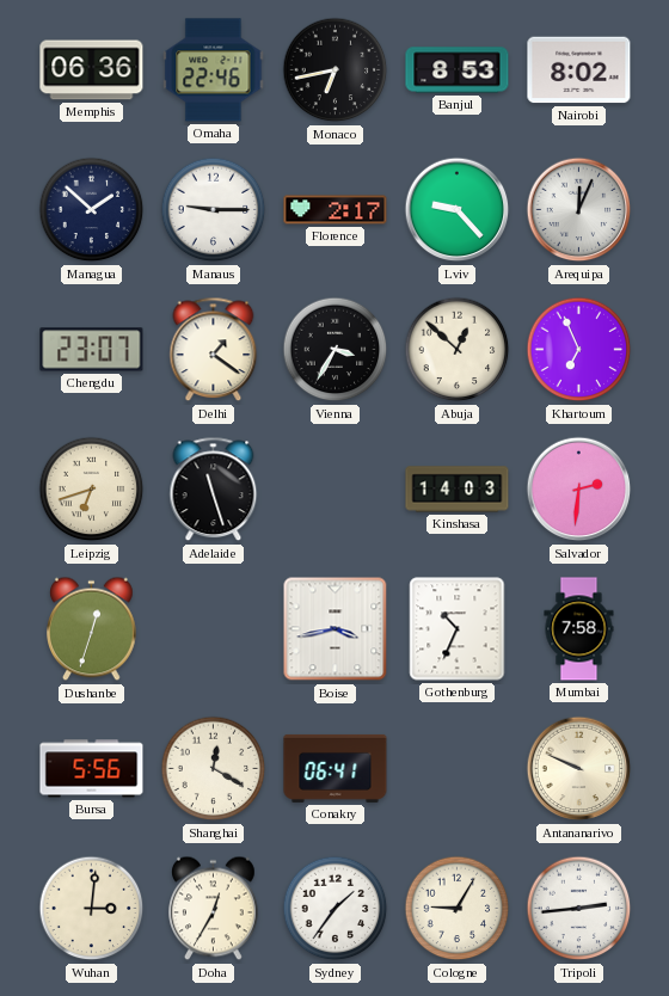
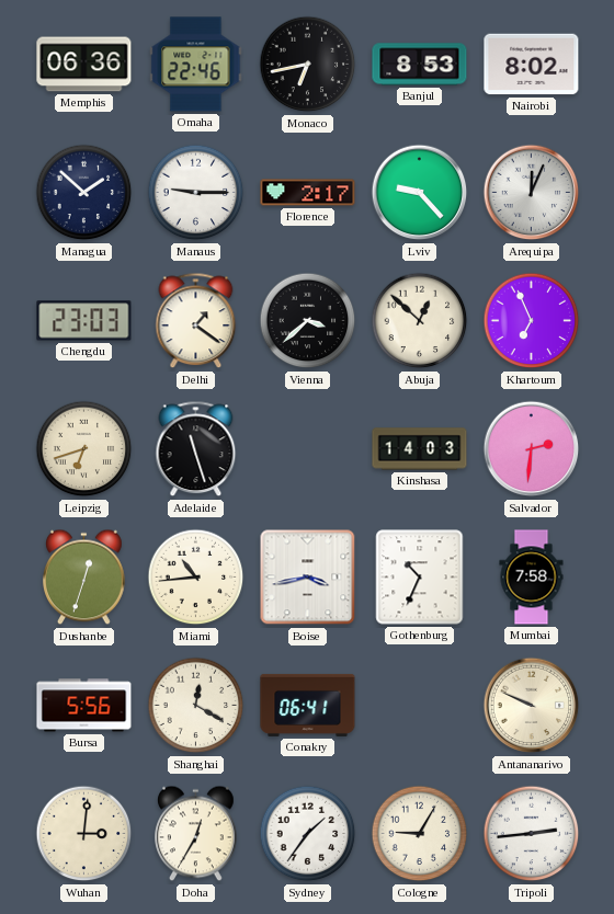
Chengdu: 23:07 -> 23:03 (84, 321)
Vienna: 3:35 -> 3:38 (308, 321)
Miami: none -> 10:44 (196, 578)
